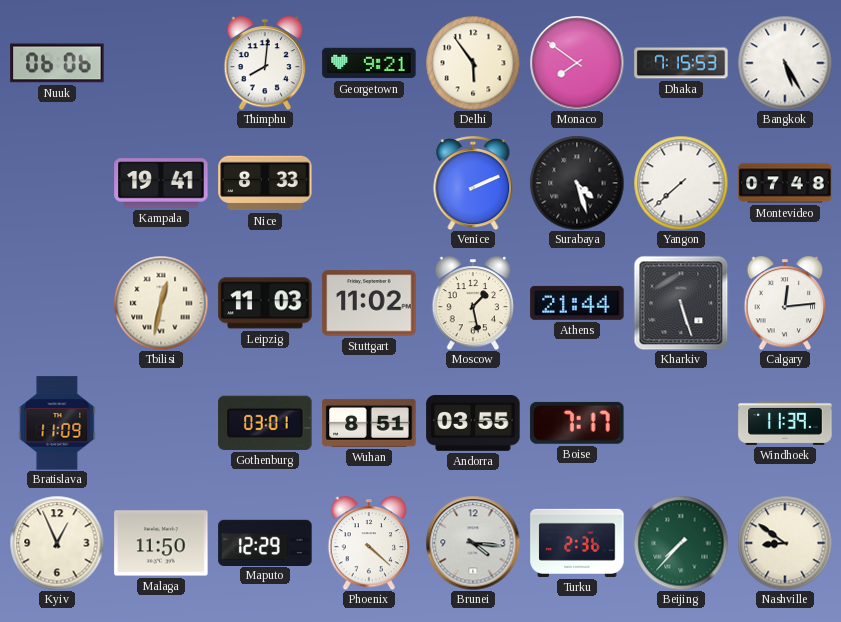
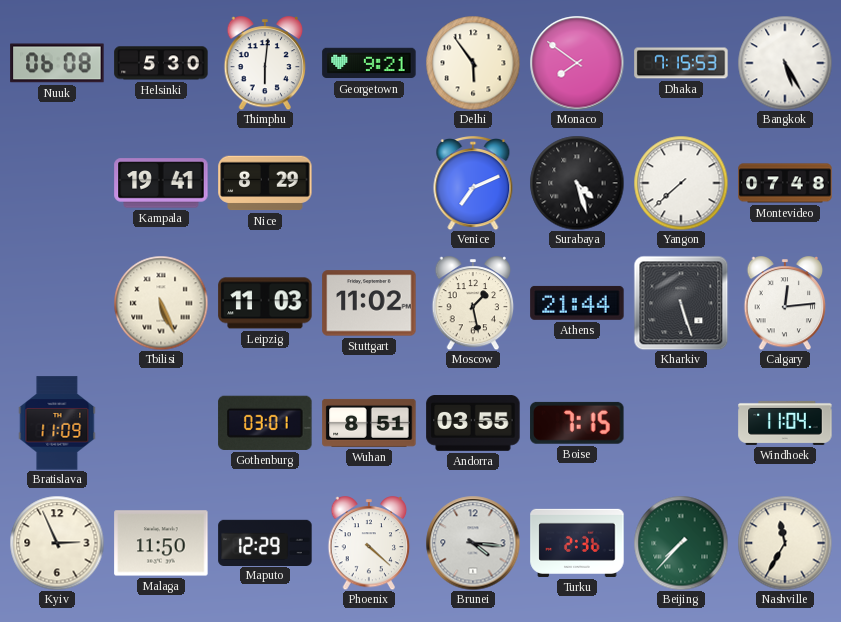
Nuuk: 06:06 -> 06:08 (57, 63)
Helsinki: none -> 5:30 (161, 63)
Thimphu: 8:01 -> 6:01 (265, 64)
Nice: 8:33 -> 8:29 (265, 183)
Venice: 2:11 -> 7:11 (473, 184)
Tbilisi: 12:32 -> 5:26 (161, 303)
Boise: 7:17 -> 7:15 (577, 423)
Windhoek: 11:39 -> 11:04 (785, 423)
Kyiv: 12:56 -> 2:56 (57, 543)
Nashville: 8:51 -> 11:35 (785, 543)
